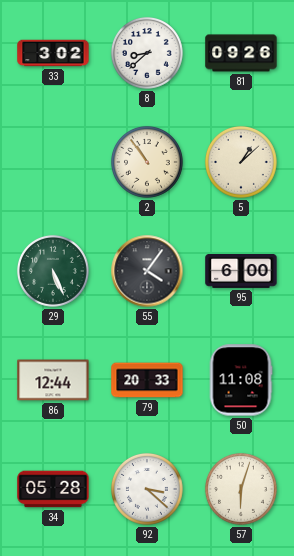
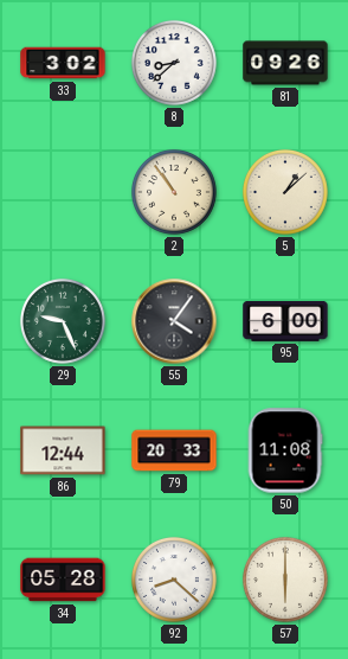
29: 5:26 -> 9:26 (63, 321)
92: 3:22 -> 8:22 (174, 580)
57: 6:03 -> 6:00 (285, 580)
